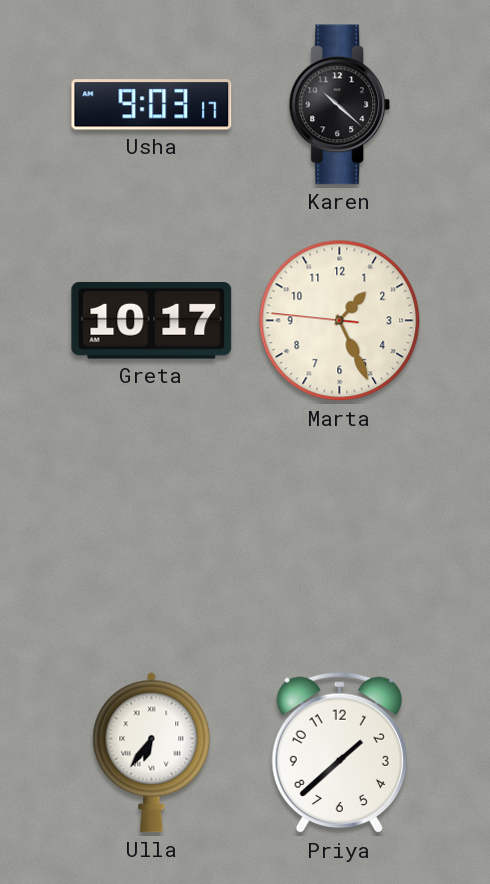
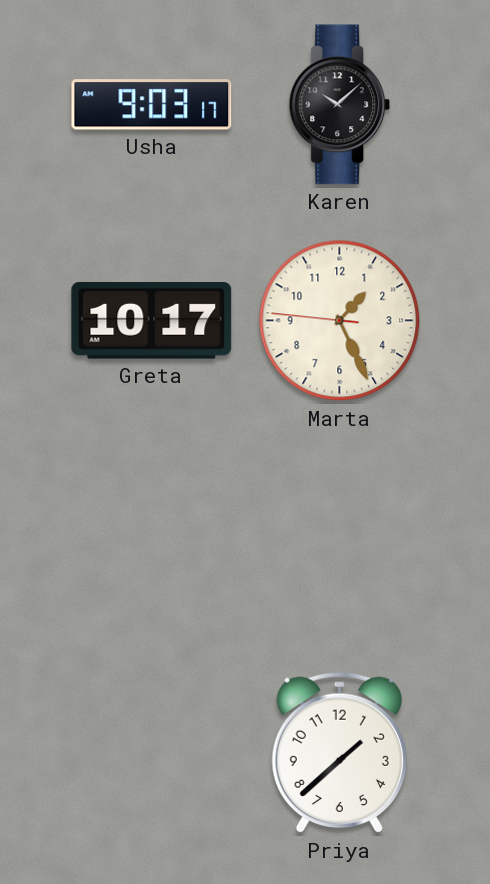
Karen: 10:22 -> 10:08 (340, 105)
Ulla: 6:36 -> none (152, 752)
